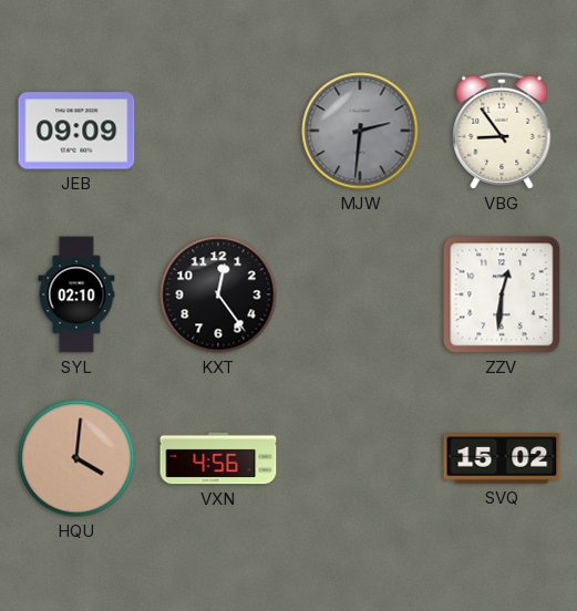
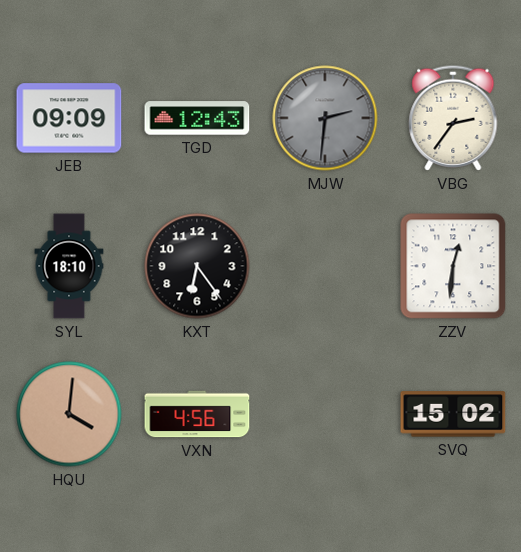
TGD: none -> 12:43 (197, 118)
VBG: 8:54 -> 2:36 (453, 118)
SYL: 02:10 -> 18:10 (69, 266)
KXT: 12:24 -> 6:24 (197, 266)
